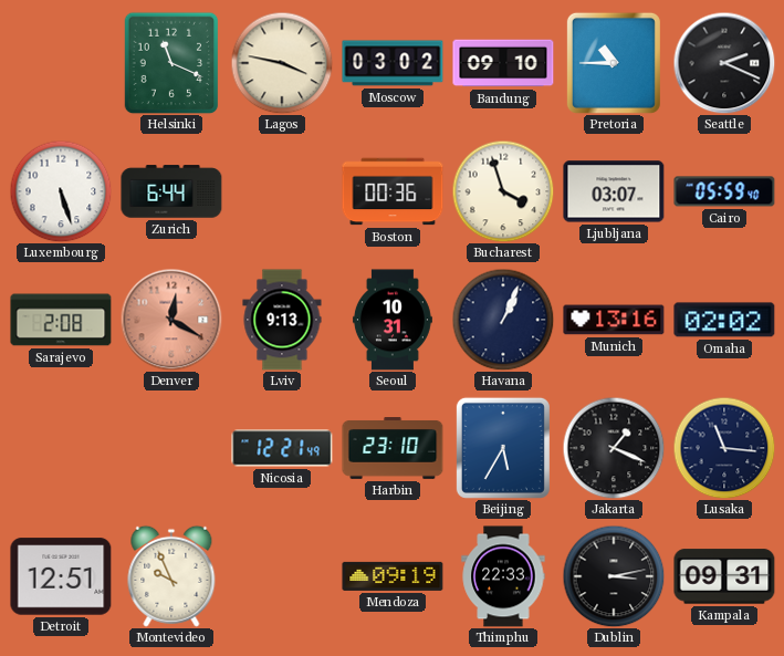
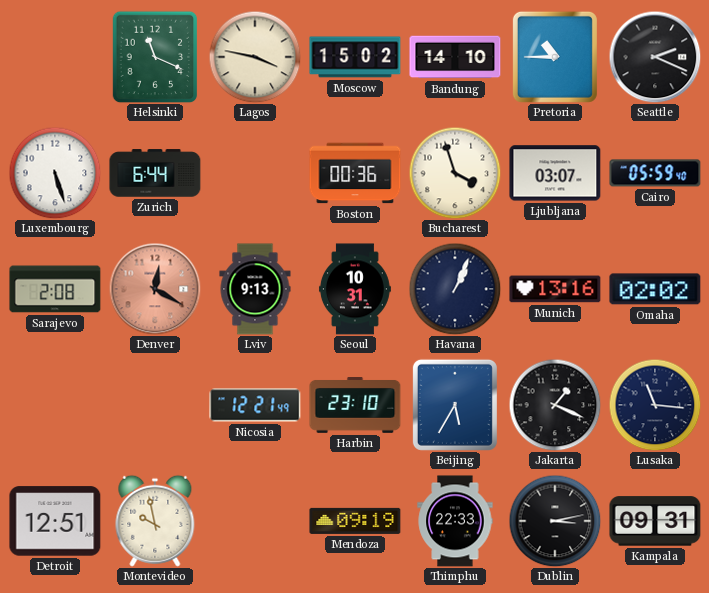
Moscow: 03:02 -> 15:02 (355, 57)
Bandung: 09:10 -> 14:10 (455, 57)
Montevideo: 9:56 -> 9:58 (155, 521)
